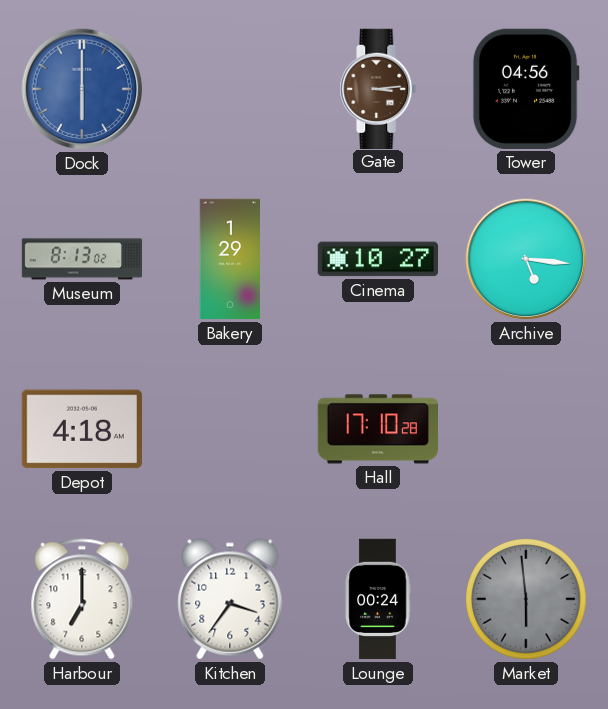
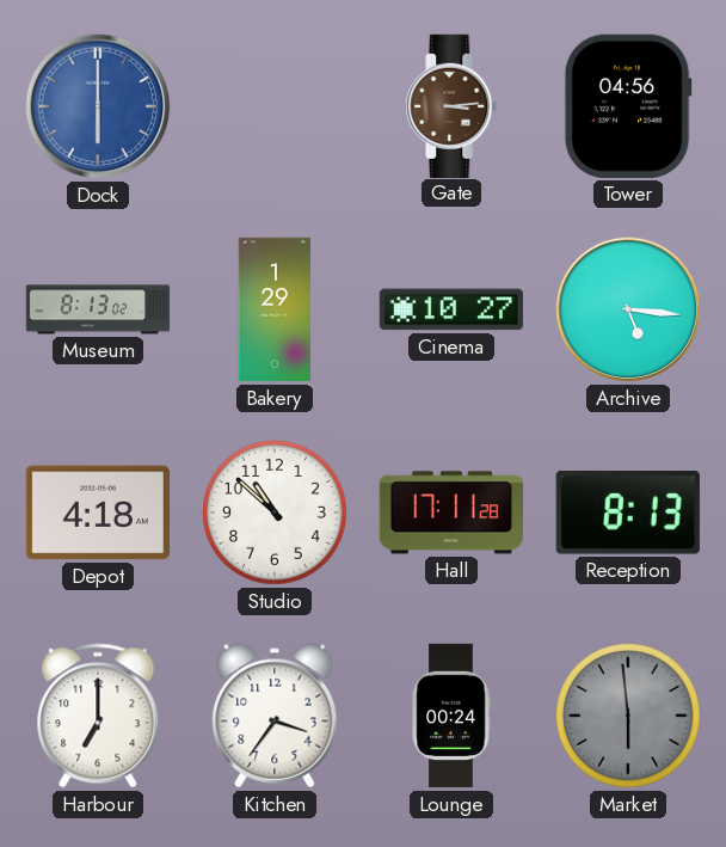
Studio: none -> 10:52 (276, 514)
Hall: 17:10 -> 17:11 (450, 513)
Reception: none -> 8:13 (628, 513)
